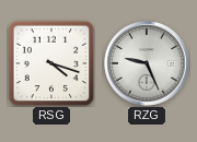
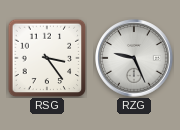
RSG: 4:18 -> 3:24 (47, 58)
